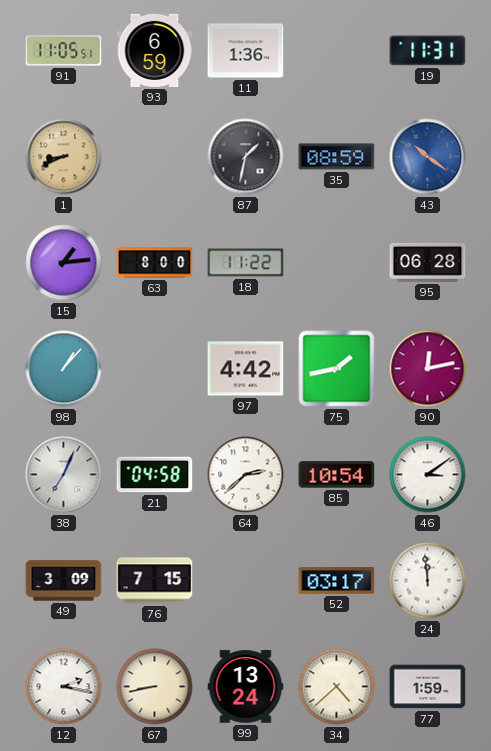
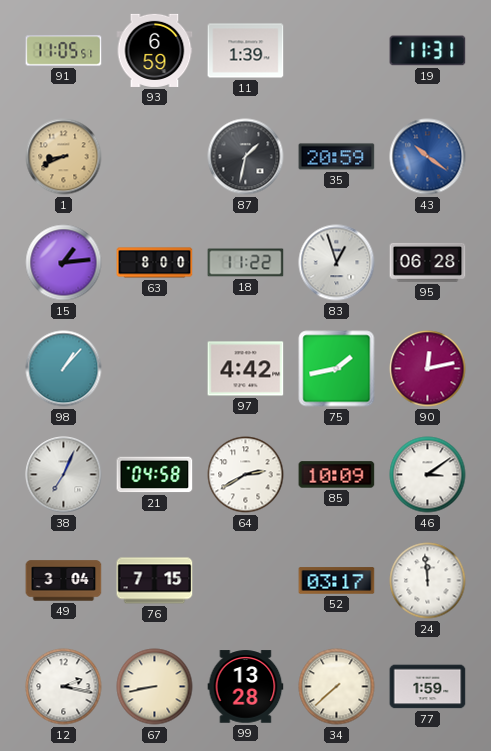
11: 1:36 -> 1:39 (246, 51)
35: 08:59 -> 20:59 (337, 157)
83: none -> 12:57 (337, 263)
64: 2:38 -> 2:40 (246, 475)
85: 10:54 -> 10:09 (337, 475)
49: 3:09 -> 3:04 (64, 581)
99: 13:24 -> 13:28 (246, 687)
34: 4:38 -> 7:38 (337, 687)
